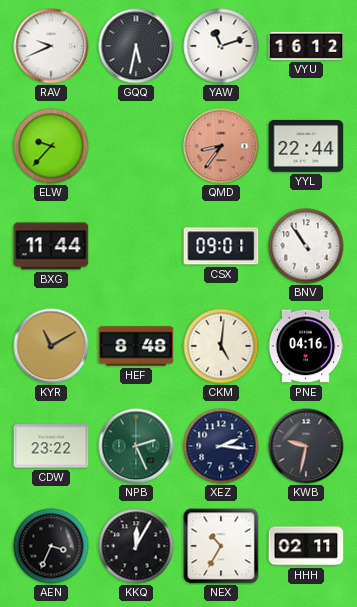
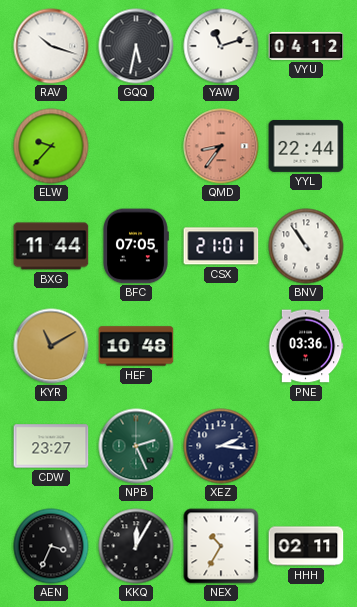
RAV: 9:41 -> 10:18 (51, 46)
VYU: 16:12 -> 04:12 (306, 46)
BFC: none -> 07:05 (136, 246)
CSX: 09:01 -> 21:01 (221, 246)
HEF: 8:48 -> 10:48 (136, 346)
CKM: 5:01 -> none (221, 346)
PNE: 04:16 -> 03:36 (306, 346)
CDW: 23:22 -> 23:27 (51, 446)
KWB: 9:32 -> none (306, 446)
